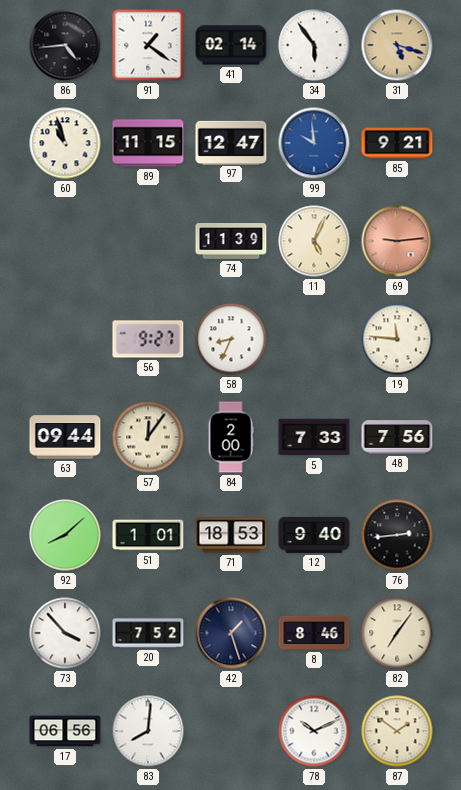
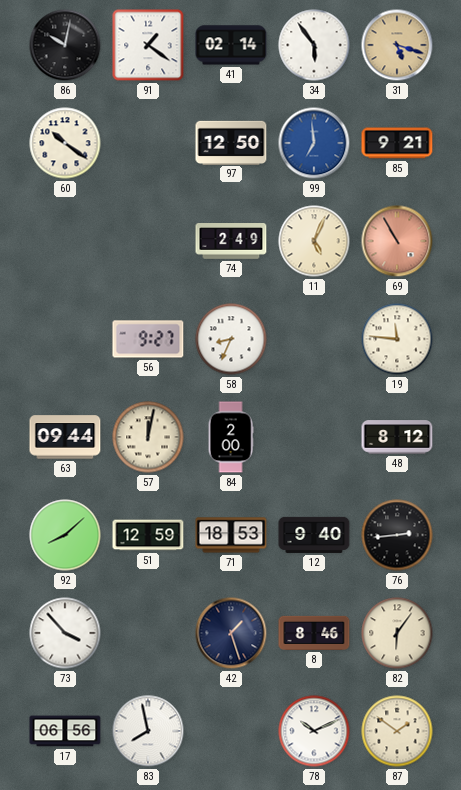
86: 4:44 -> 10:02 (65, 45)
60: 10:57 -> 10:21 (65, 143)
89: 11:15 -> none (148, 143)
97: 12:47 -> 12:50 (231, 142)
99: 9:59 -> 6:59 (314, 143)
74: 11:39 -> 2:49 (231, 241)
69: 9:14 -> 10:55 (397, 241)
57: 12:06 -> 12:02 (148, 437)
5: 7:33 -> none (314, 437)
48: 7:56 -> 8:12 (397, 437)
51: 1:01 -> 12:59 (148, 535)
20: 7:52 -> none (148, 633)
82: 7:06 -> 6:06 (397, 633)
83: 8:01 -> 7:58 (148, 731)
